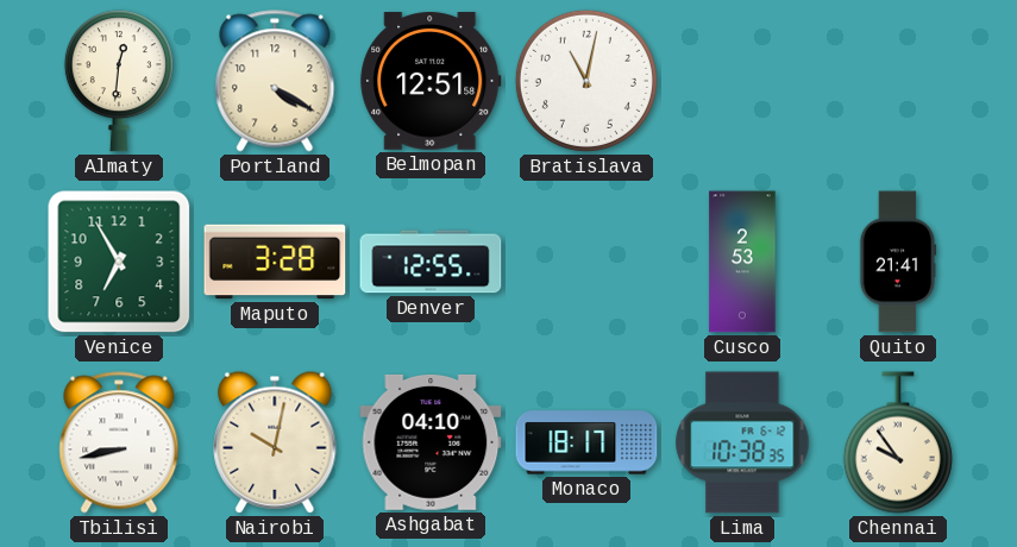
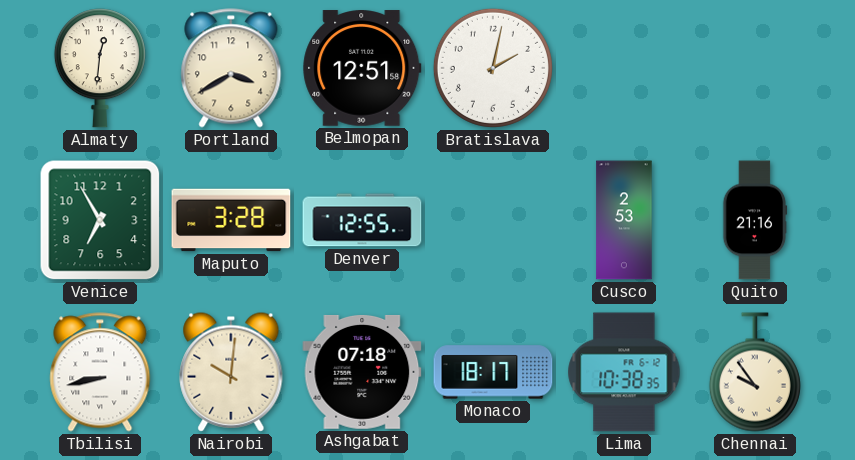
Portland: 4:20 -> 3:40 (231, 68)
Bratislava: 11:02 -> 2:02 (493, 68)
Quito: 21:41 -> 21:16 (755, 220)
Nairobi: 10:02 -> 10:01 (231, 372)
Ashgabat: 04:10 -> 07:18 (362, 372)
